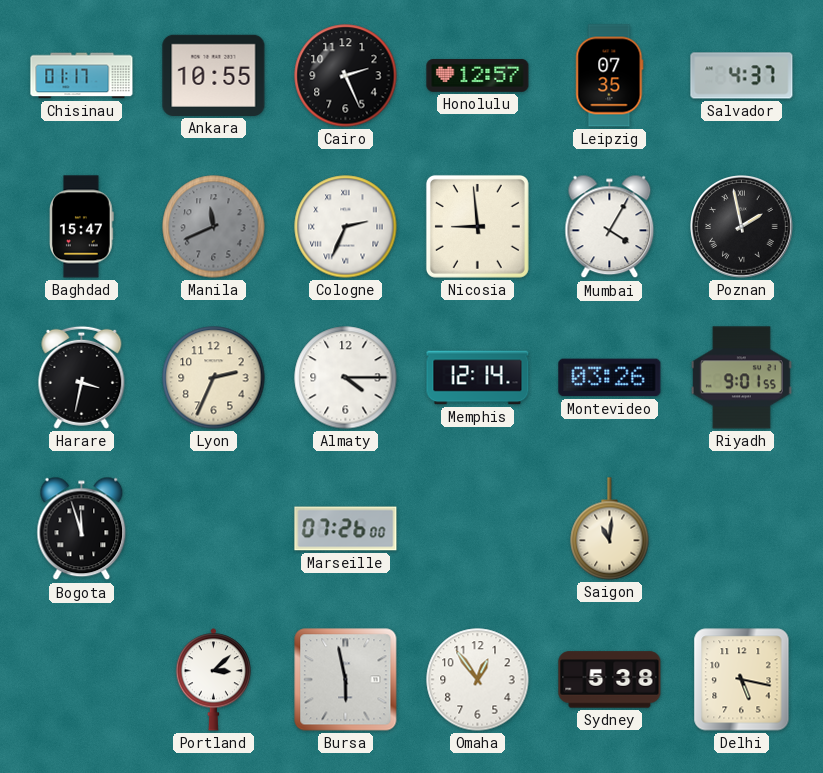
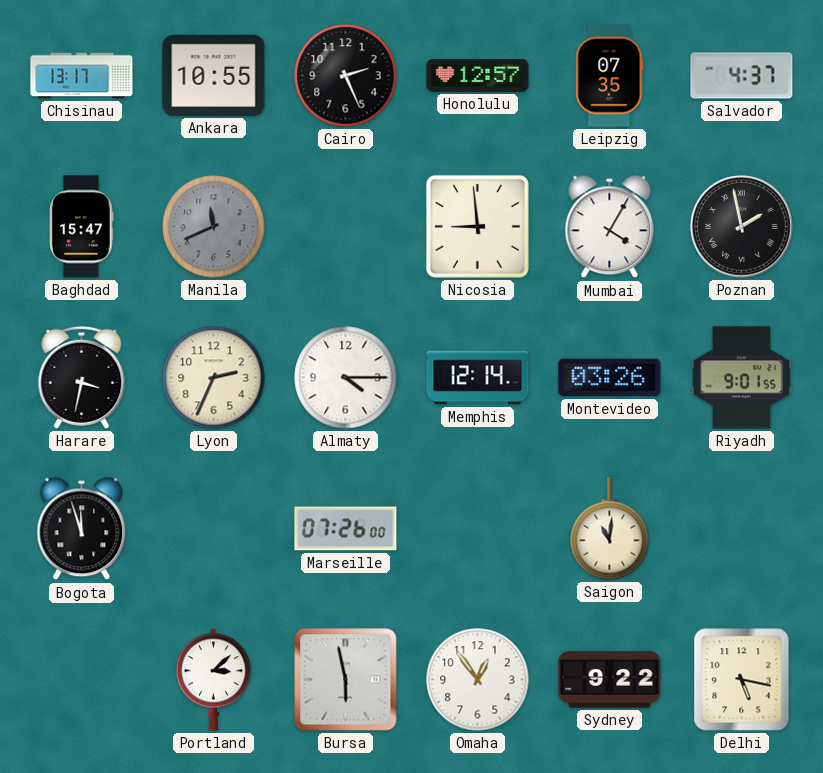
Chisinau: 01:17 -> 13:17 (82, 76)
Cologne: 2:34 -> none (346, 227)
Sydney: 5:38 -> 9:22 (610, 680)
